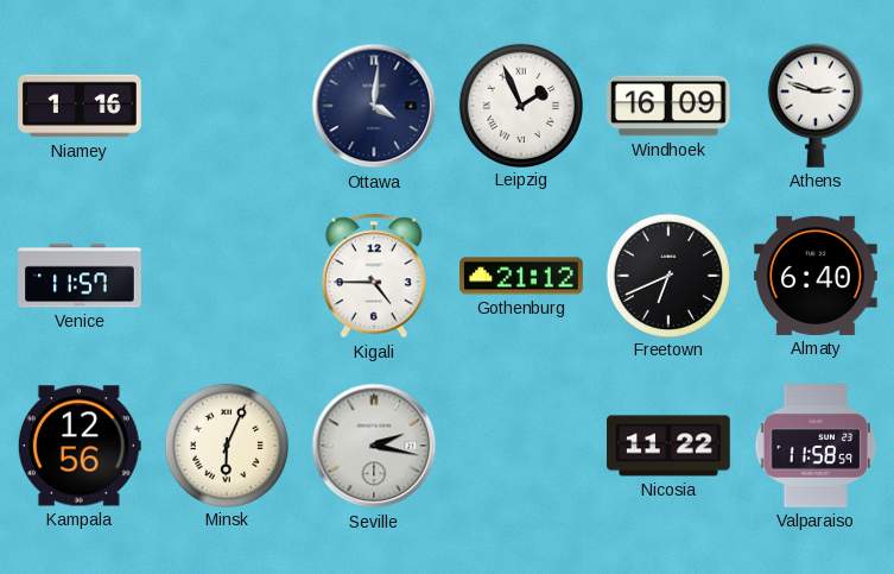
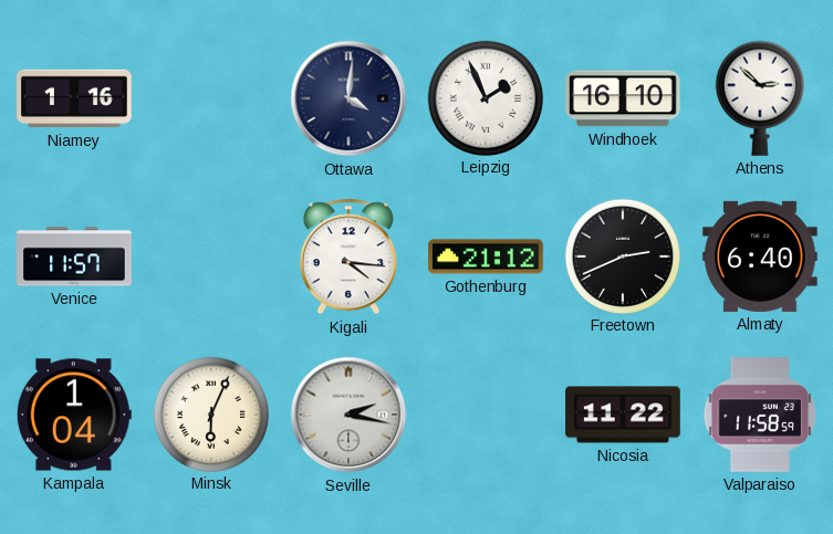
Windhoek: 16:09 -> 16:10 (624, 98)
Athens: 2:48 -> 2:52 (760, 98)
Kigali: 4:45 -> 4:16 (348, 256)
Freetown: 6:41 -> 2:41 (622, 255)
Kampala: 12:56 -> 1:04 (74, 415)
